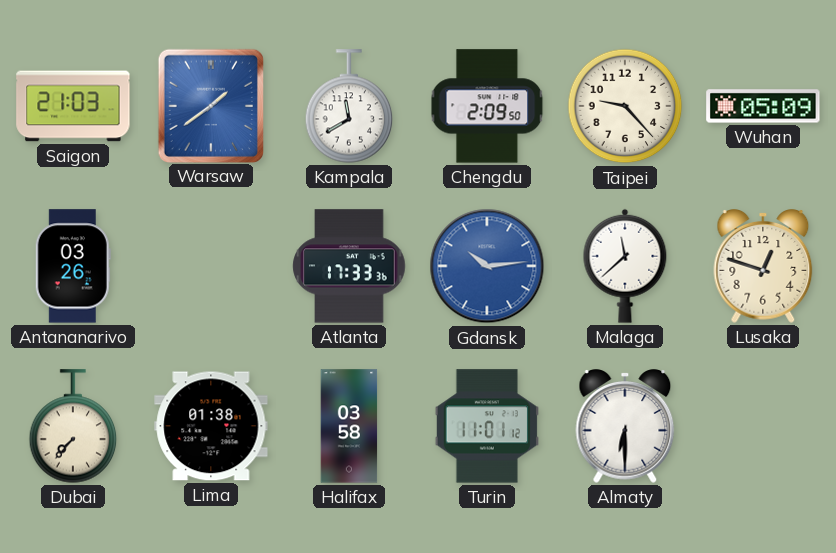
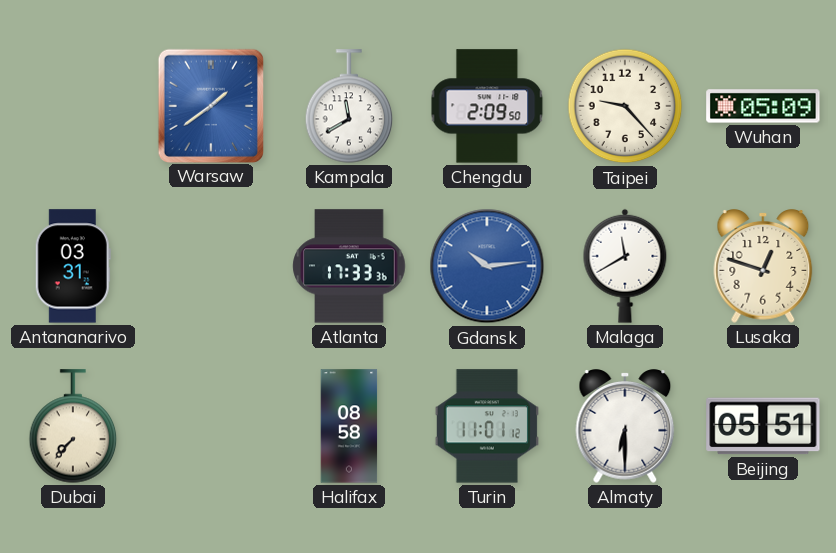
Saigon: 21:03 -> none (73, 106)
Antananarivo: 03:26 -> 03:31 (73, 266)
Malaga: 11:38 -> 11:40 (625, 266)
Lima: 01:38 -> none (211, 426)
Halifax: 03:58 -> 08:58 (349, 426)
Beijing: none -> 05:51 (763, 426)
